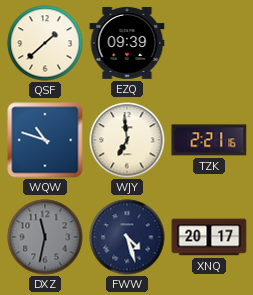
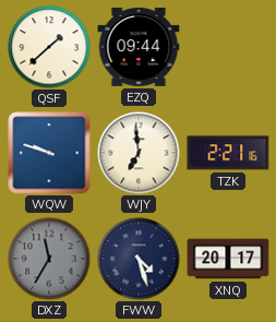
EZQ: 09:39 -> 09:44 (139, 47)
WQW: 10:48 -> 9:48 (49, 153)
DXZ: 11:32 -> 11:35 (49, 259)
